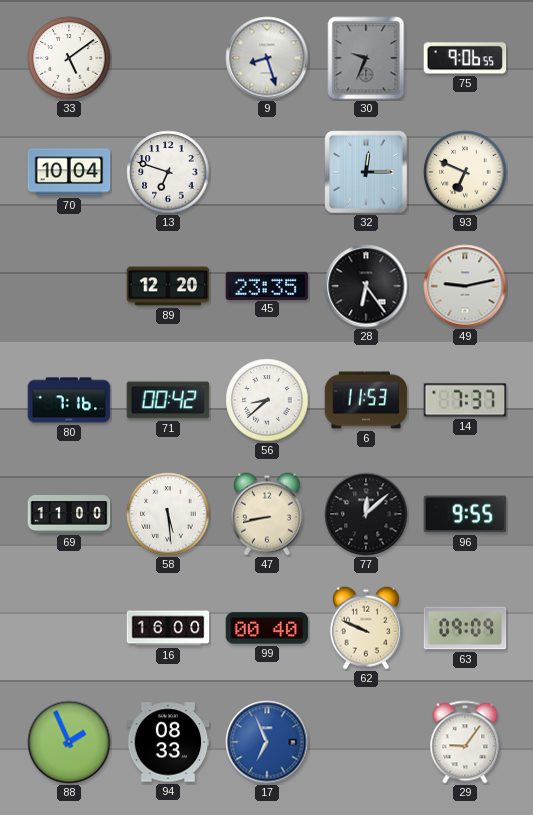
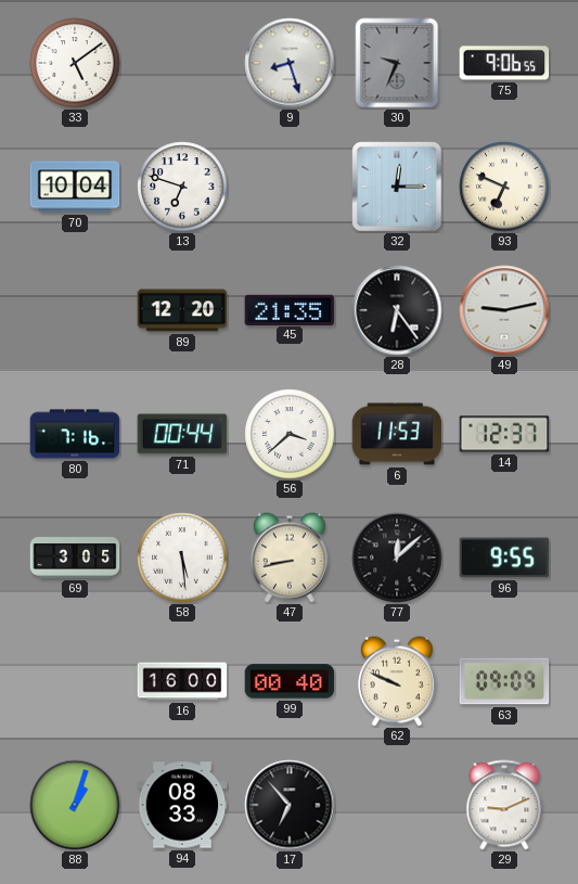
45: 23:35 -> 21:35 (290, 309)
71: 00:42 -> 00:44 (182, 434)
56: 8:38 -> 3:38 (290, 434)
14: 7:37 -> 12:37 (504, 434)
69: 11:00 -> 3:05 (75, 558)
88: 1:56 -> 1:03 (75, 805)
17: 6:56 -> 6:53 (290, 805)
17 dial: blue -> black (290, 805)
29: 9:06 -> 9:11 (504, 805)
